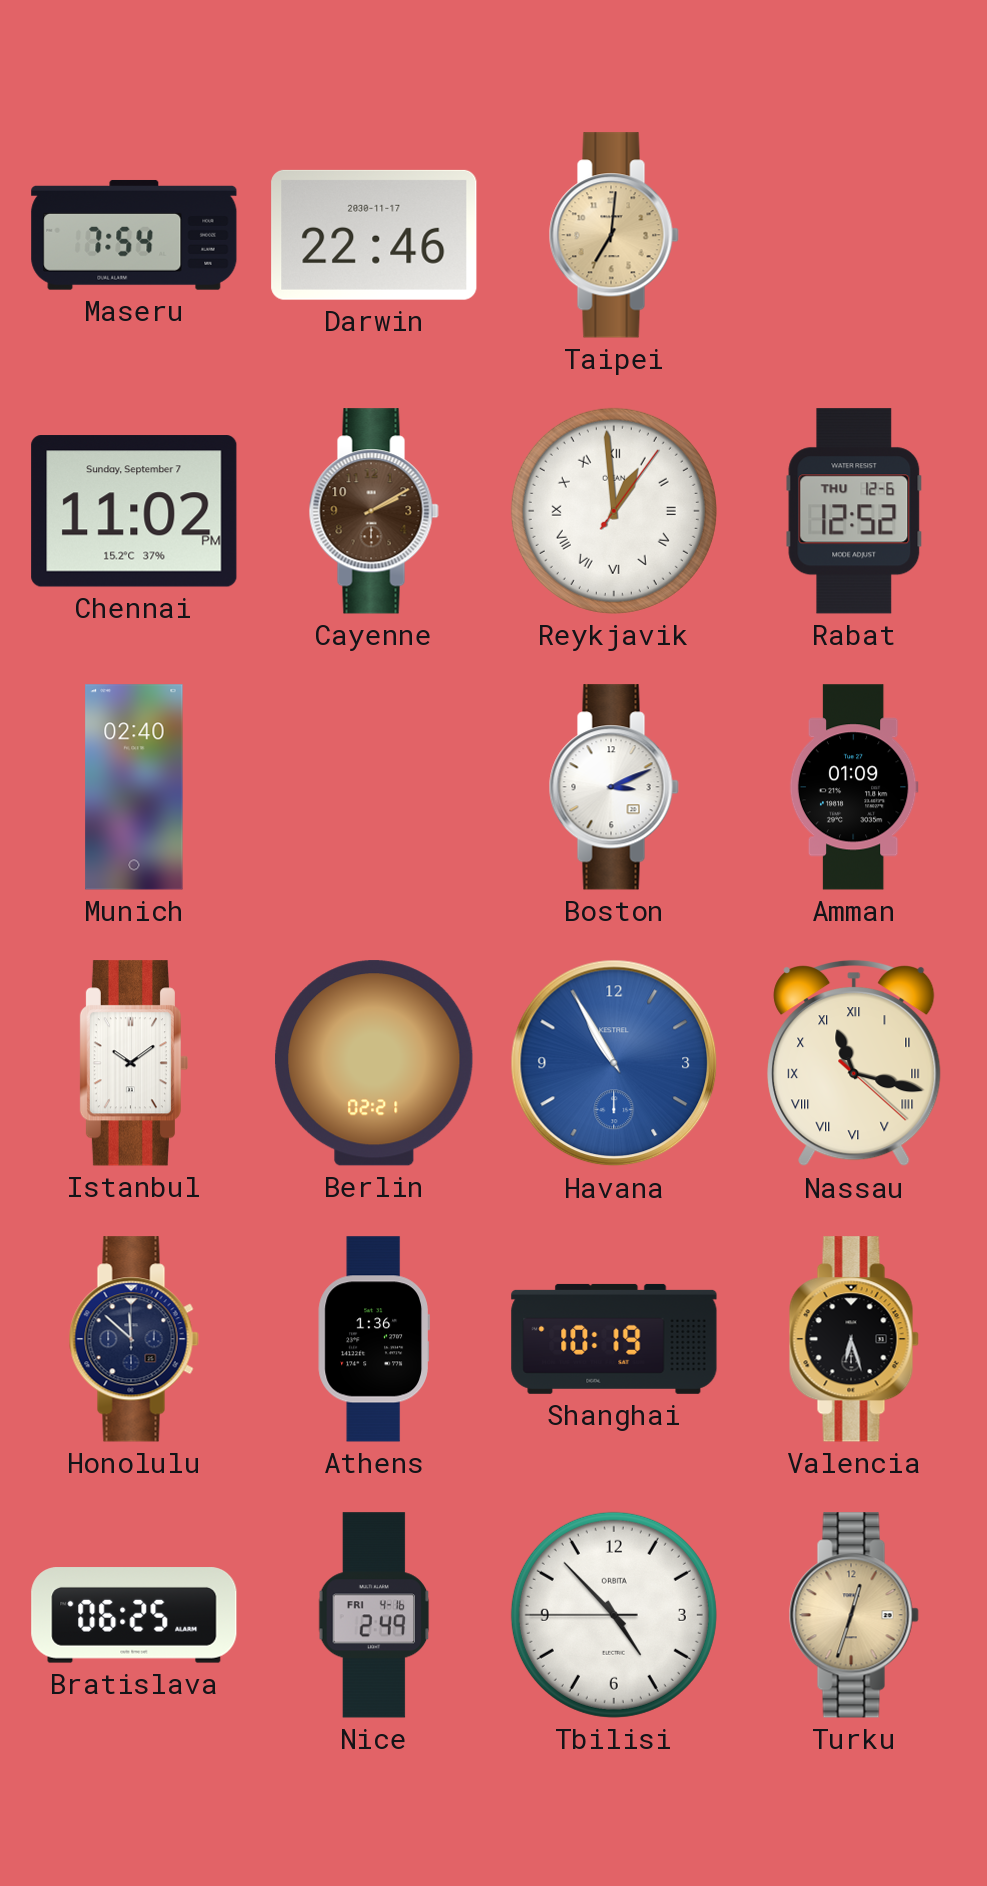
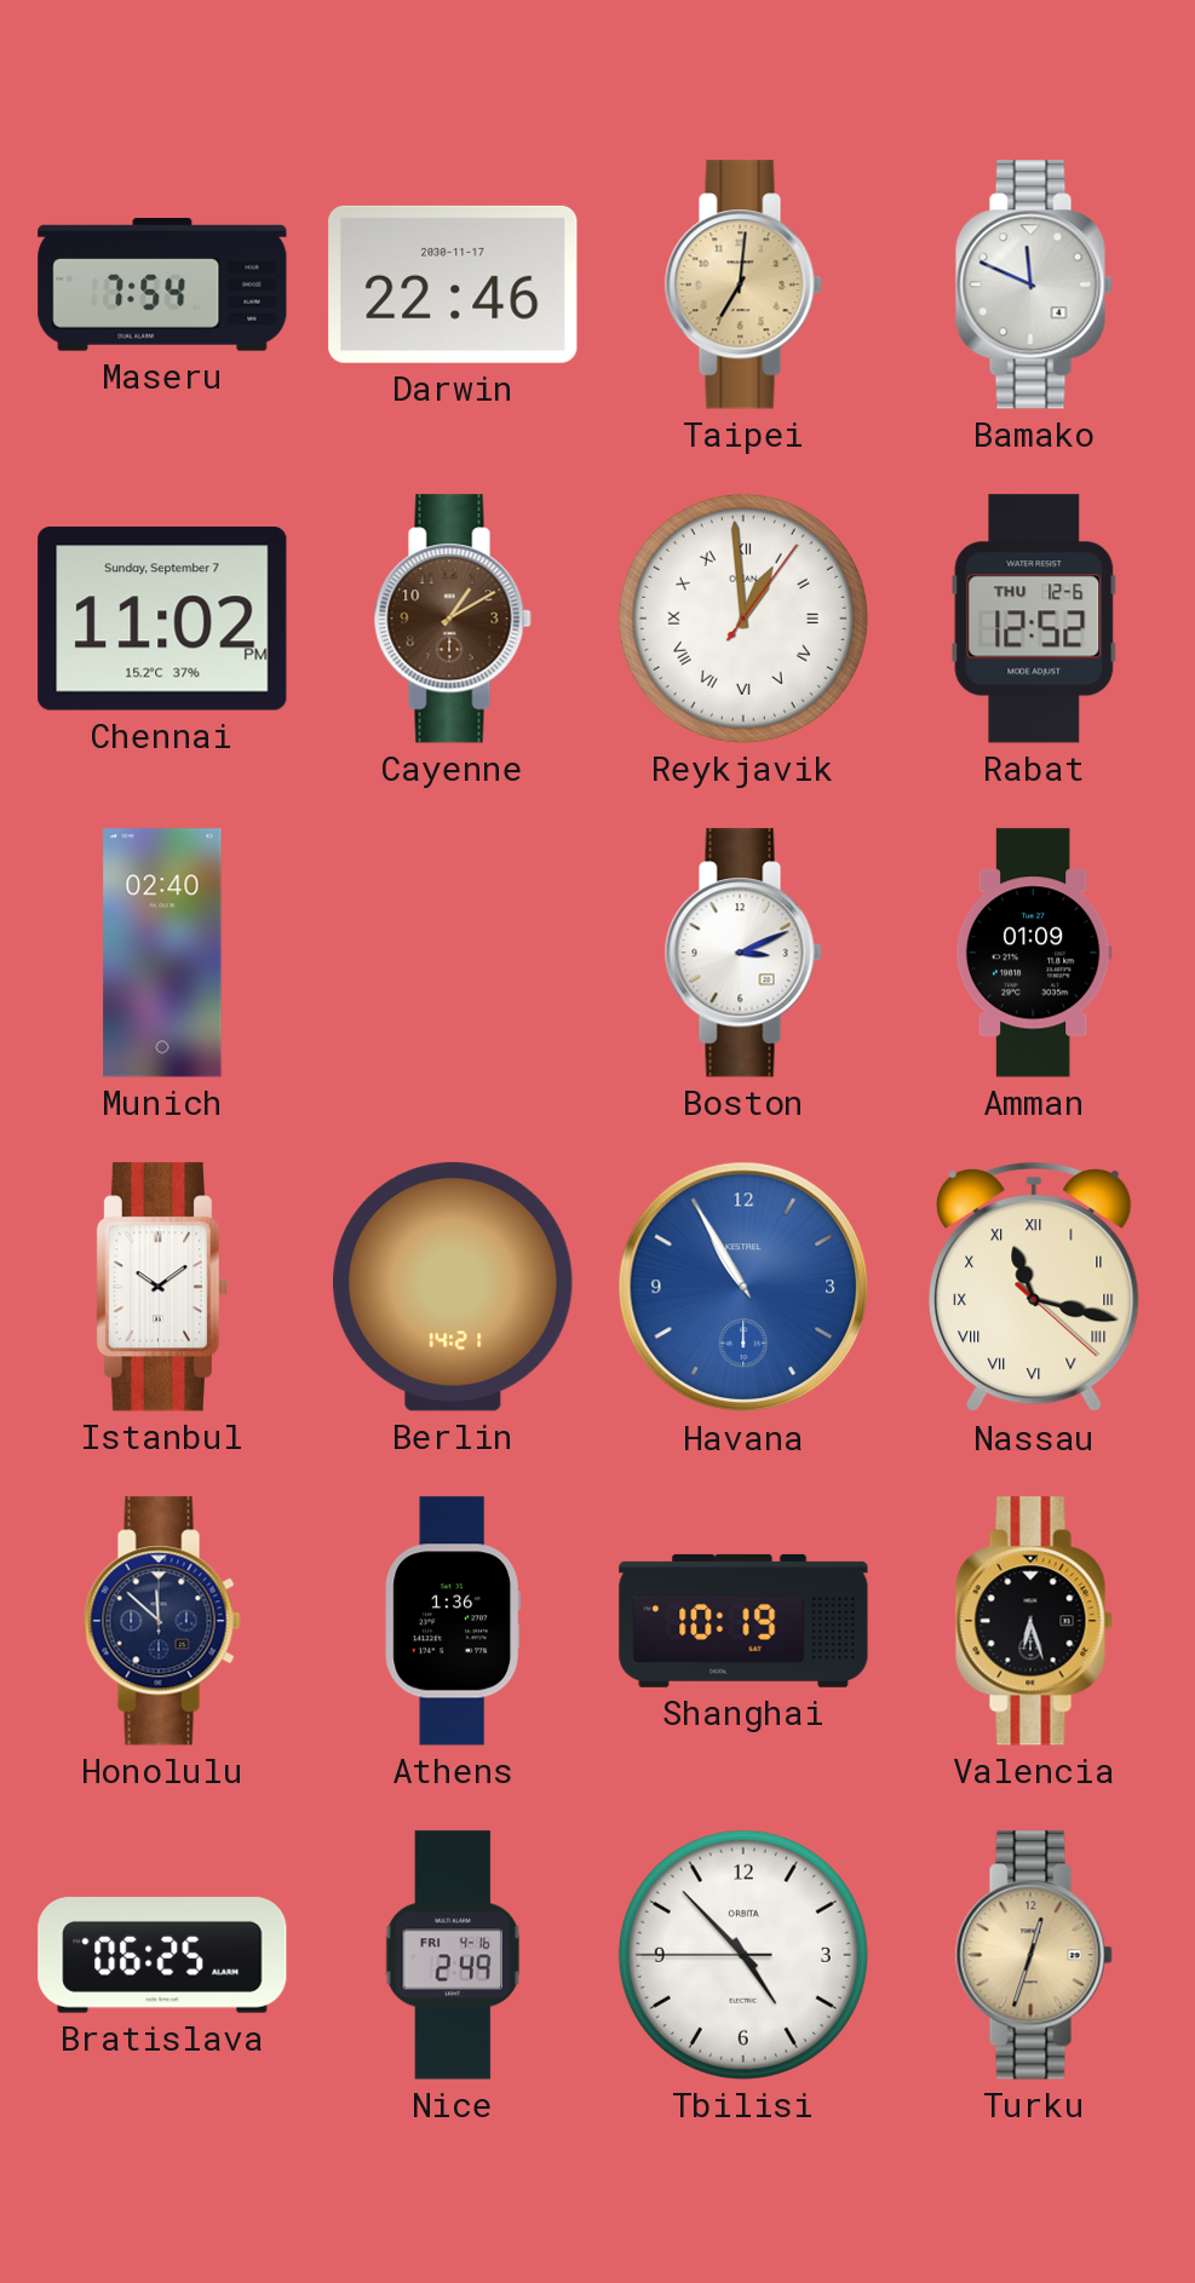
Bamako: none -> 11:49 (1034, 284)
Cayenne: 2:10 -> 1:10 (453, 619)
Berlin: 02:21 -> 14:21 (453, 1287)
